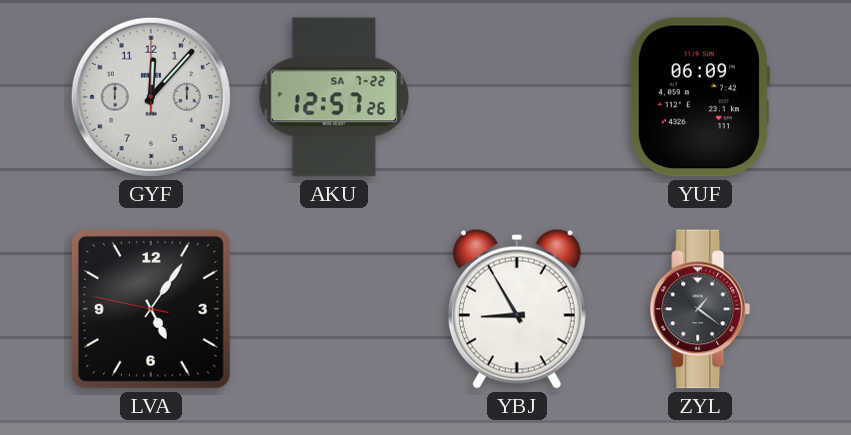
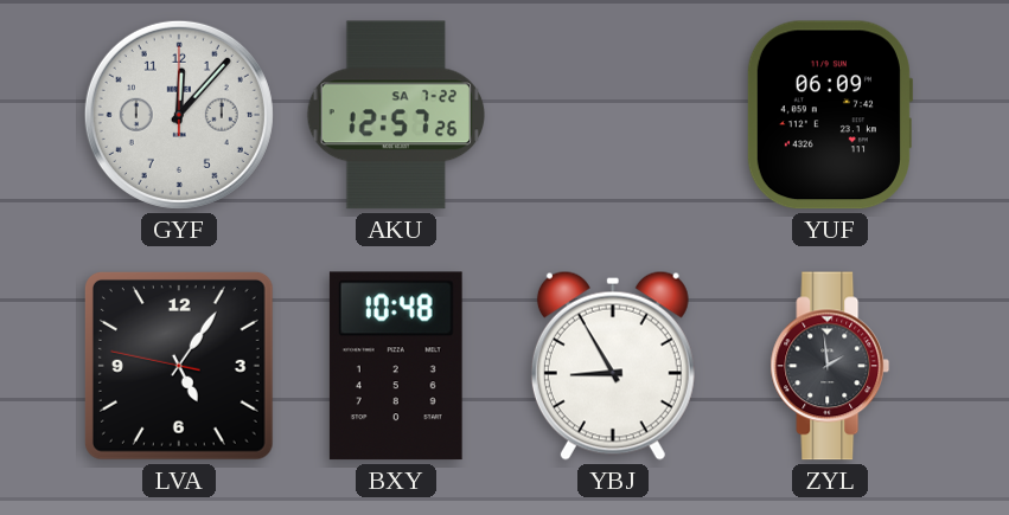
BXY: none -> 10:48 (396, 366)
ZYL: 1:21 -> 1:59 (830, 366)
